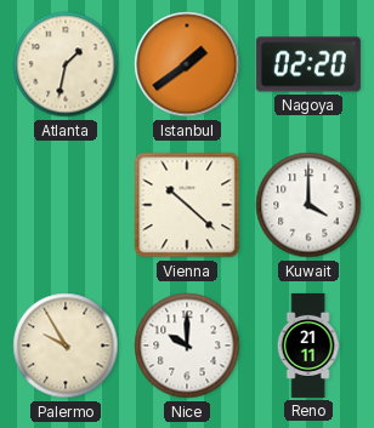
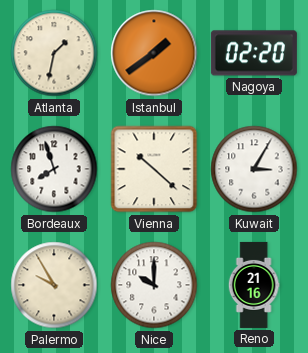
Bordeaux: none -> 7:57 (54, 169)
Kuwait: 4:00 -> 3:05 (254, 169)
Reno: 21:11 -> 21:16 (254, 285)
